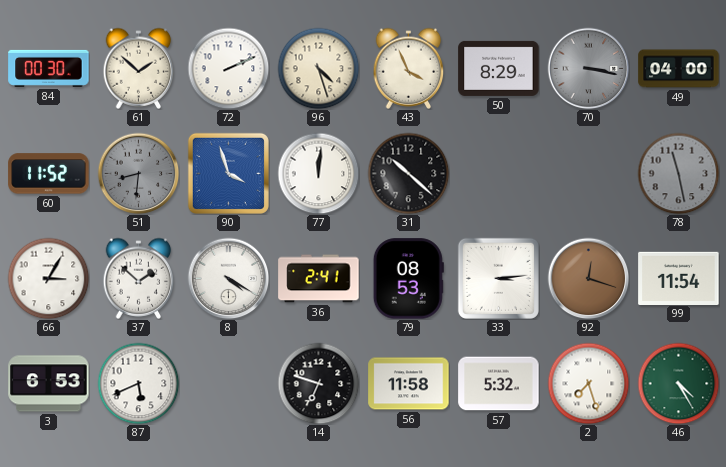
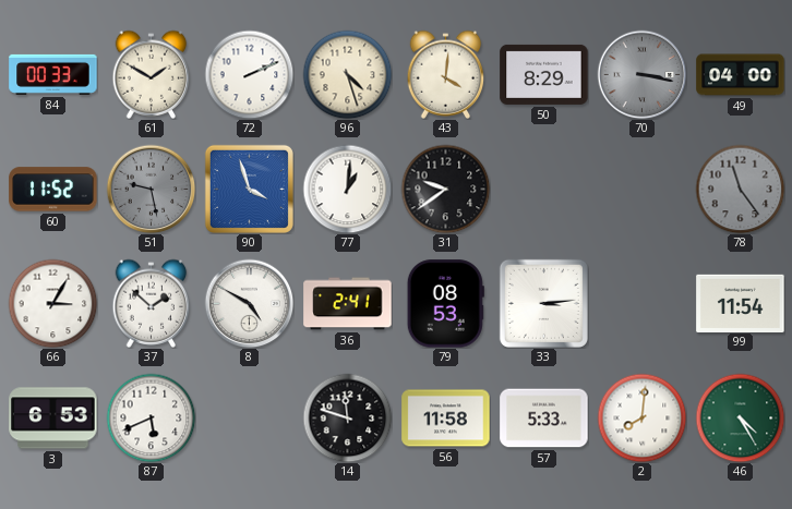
84: 00:30 -> 00:33 (53, 74)
61: 1:52 -> 1:50 (152, 74)
43: 3:56 -> 4:01 (446, 74)
51: 8:31 -> 9:28 (151, 189)
77: 12:01 -> 1:01 (347, 189)
31: 10:22 -> 9:39 (445, 189)
78: 11:28 -> 11:24 (740, 189)
8: 4:20 -> 4:50 (249, 303)
92: 12:18 -> none (588, 278)
14: 6:48 -> 11:48 (347, 417)
57: 5:32 -> 5:33 (544, 419)
2: 7:27 -> 8:01 (641, 417)
